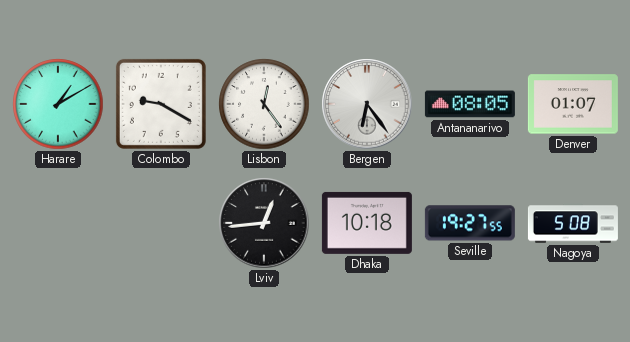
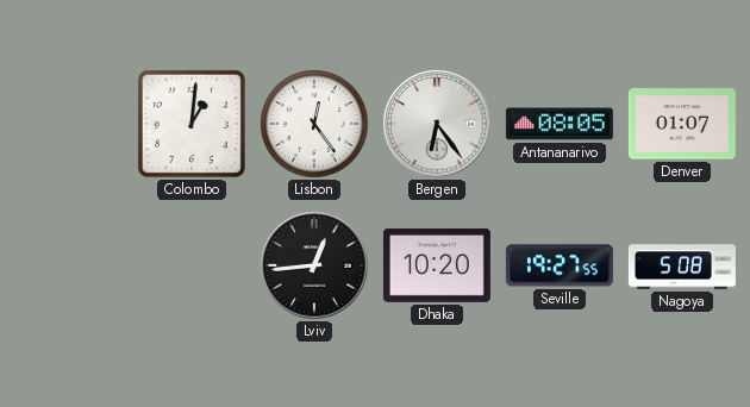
Harare: 1:10 -> none (58, 104)
Colombo: 9:20 -> 1:01 (192, 124)
Dhaka: 10:18 -> 10:20 (437, 265)
